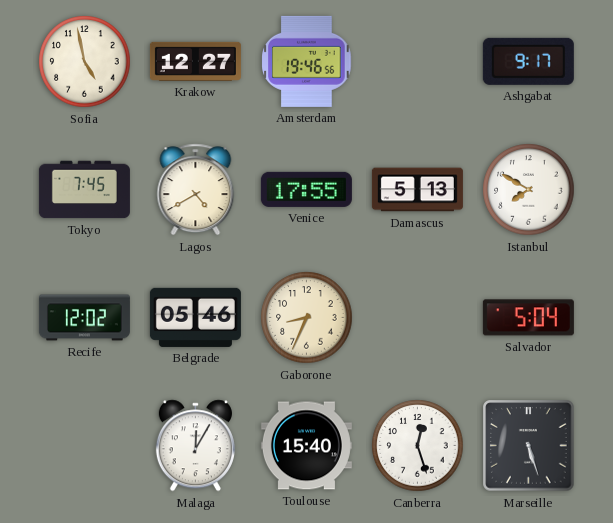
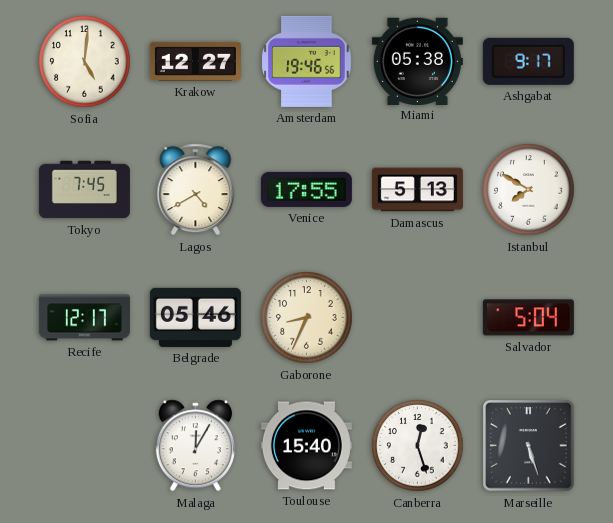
Sofia: 4:58 -> 5:01 (85, 62)
Miami: none -> 05:38 (417, 61)
Recife: 12:02 -> 12:17 (84, 318)
